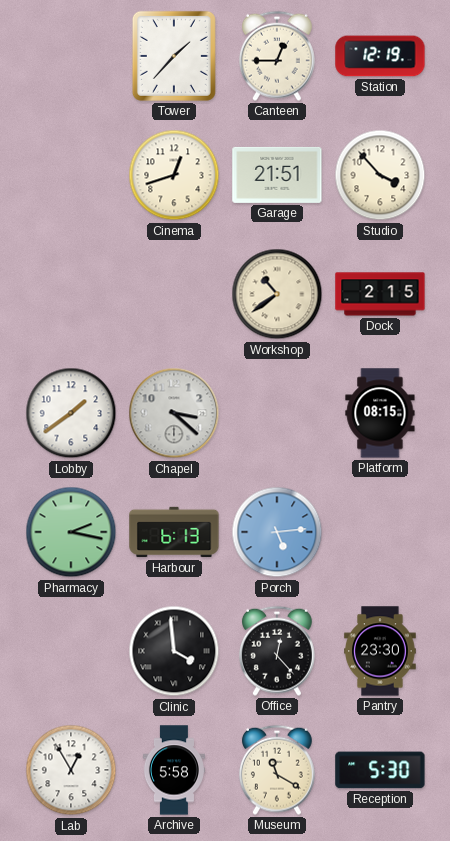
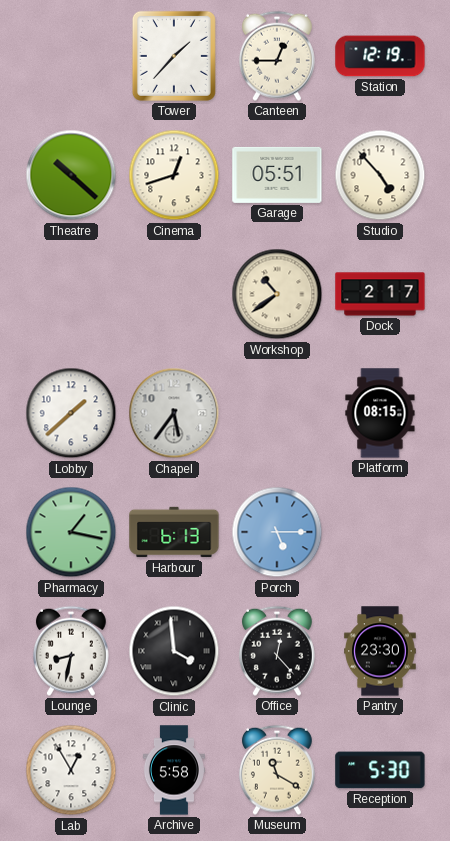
Theatre: none -> 10:22 (71, 175)
Garage: 21:51 -> 05:51 (277, 175)
Studio: 3:53 -> 4:53 (380, 175)
Dock: 2:15 -> 2:17 (380, 294)
Lobby: 1:39 -> 1:38 (71, 413)
Chapel: 3:22 -> 5:36 (174, 413)
Pharmacy: 2:17 -> 1:17 (71, 532)
Porch: 5:14 -> 5:15 (277, 532)
Lounge: none -> 8:32 (71, 651)
